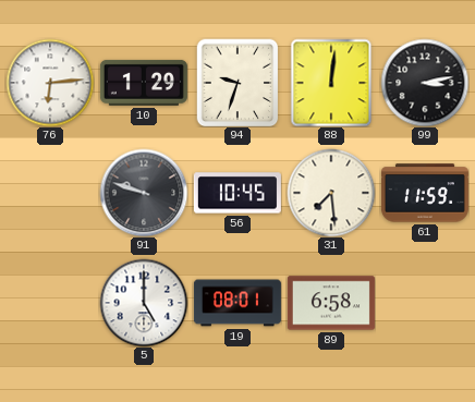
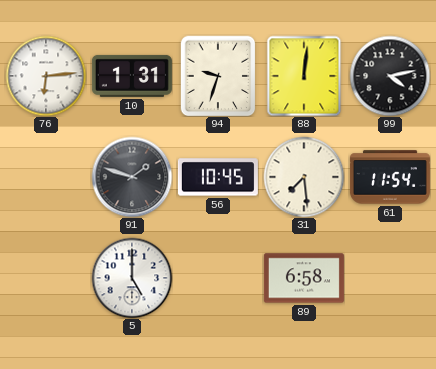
10: 1:29 -> 1:31 (132, 76)
99: 3:13 -> 4:13 (390, 76)
91: 9:48 -> 1:48 (132, 177)
61: 11:59 -> 11:54 (390, 177)
19: 08:01 -> none (237, 303)
